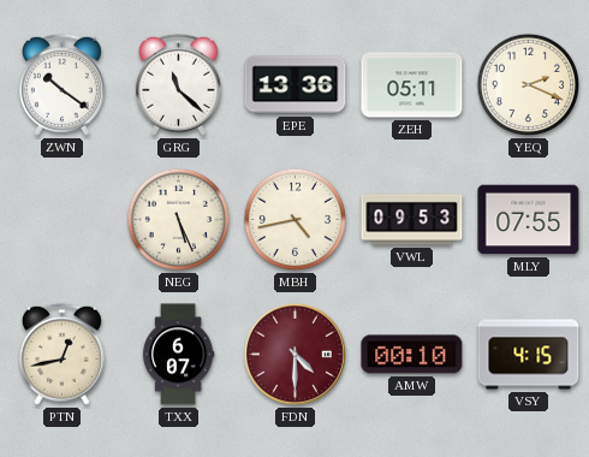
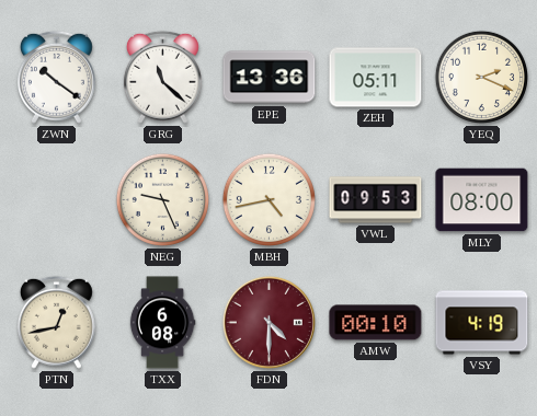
NEG: 5:26 -> 9:26 (162, 199)
MLY: 07:55 -> 08:00 (482, 200)
TXX: 6:07 -> 6:08 (162, 323)
VSY: 4:15 -> 4:19 (482, 323)
